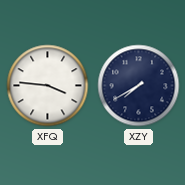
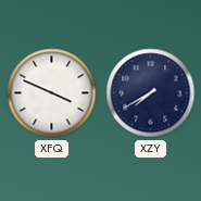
XFQ: 3:46 -> 3:49 (52, 93)
